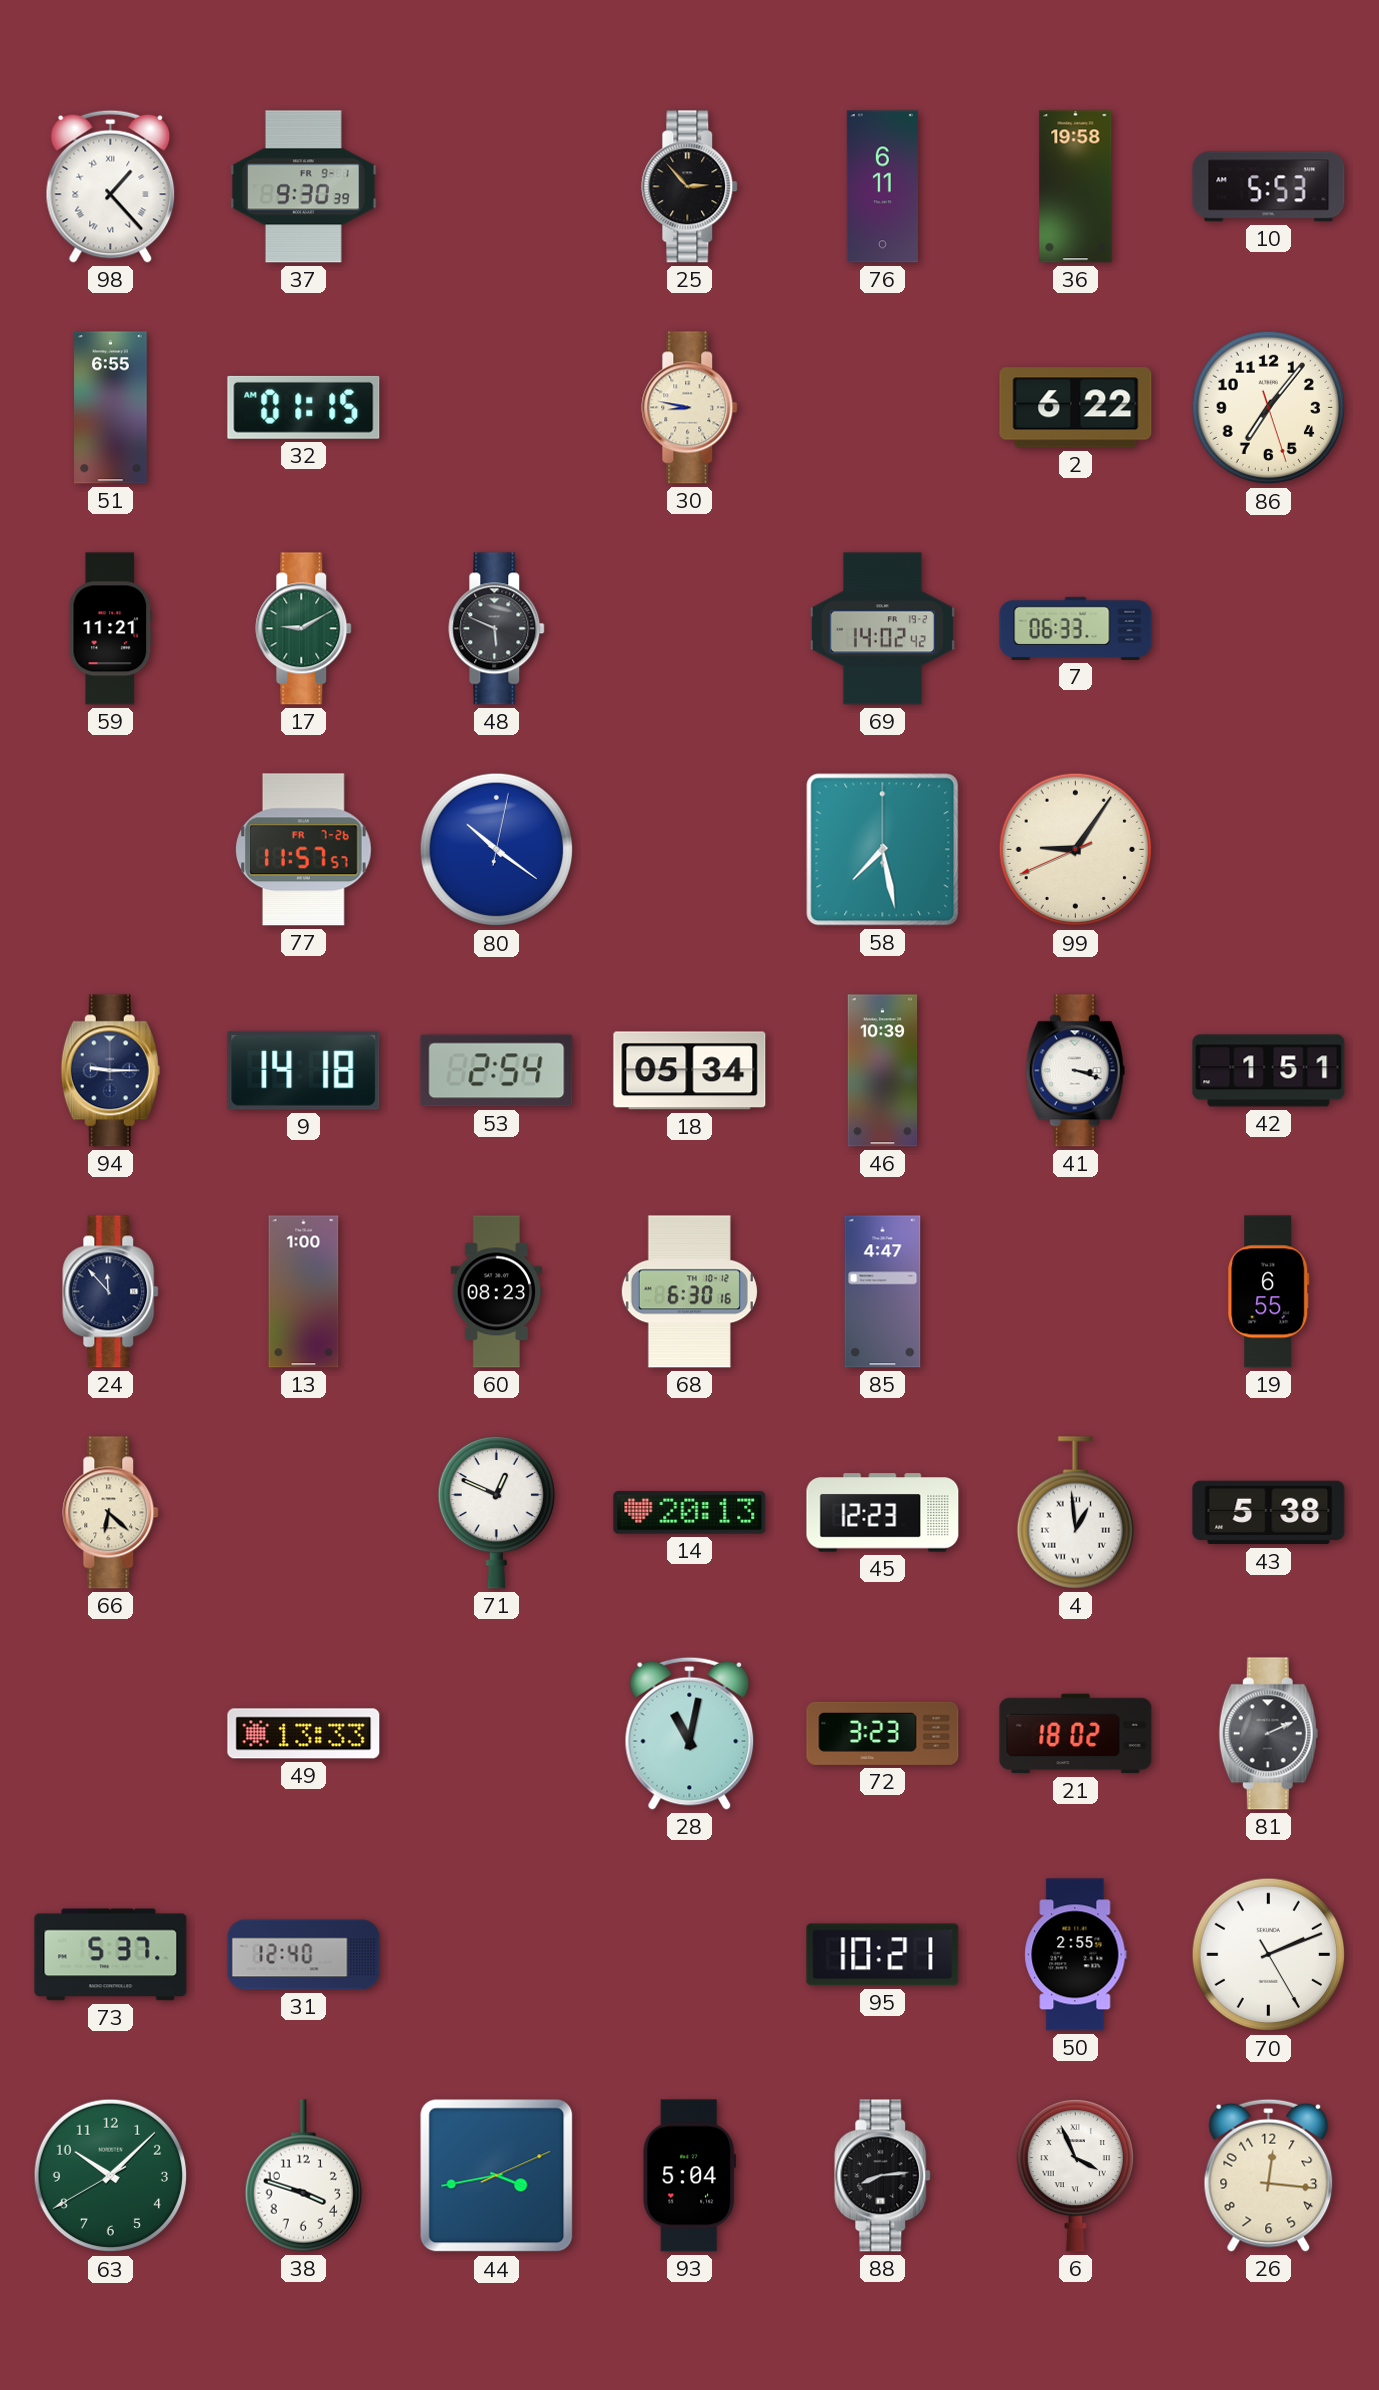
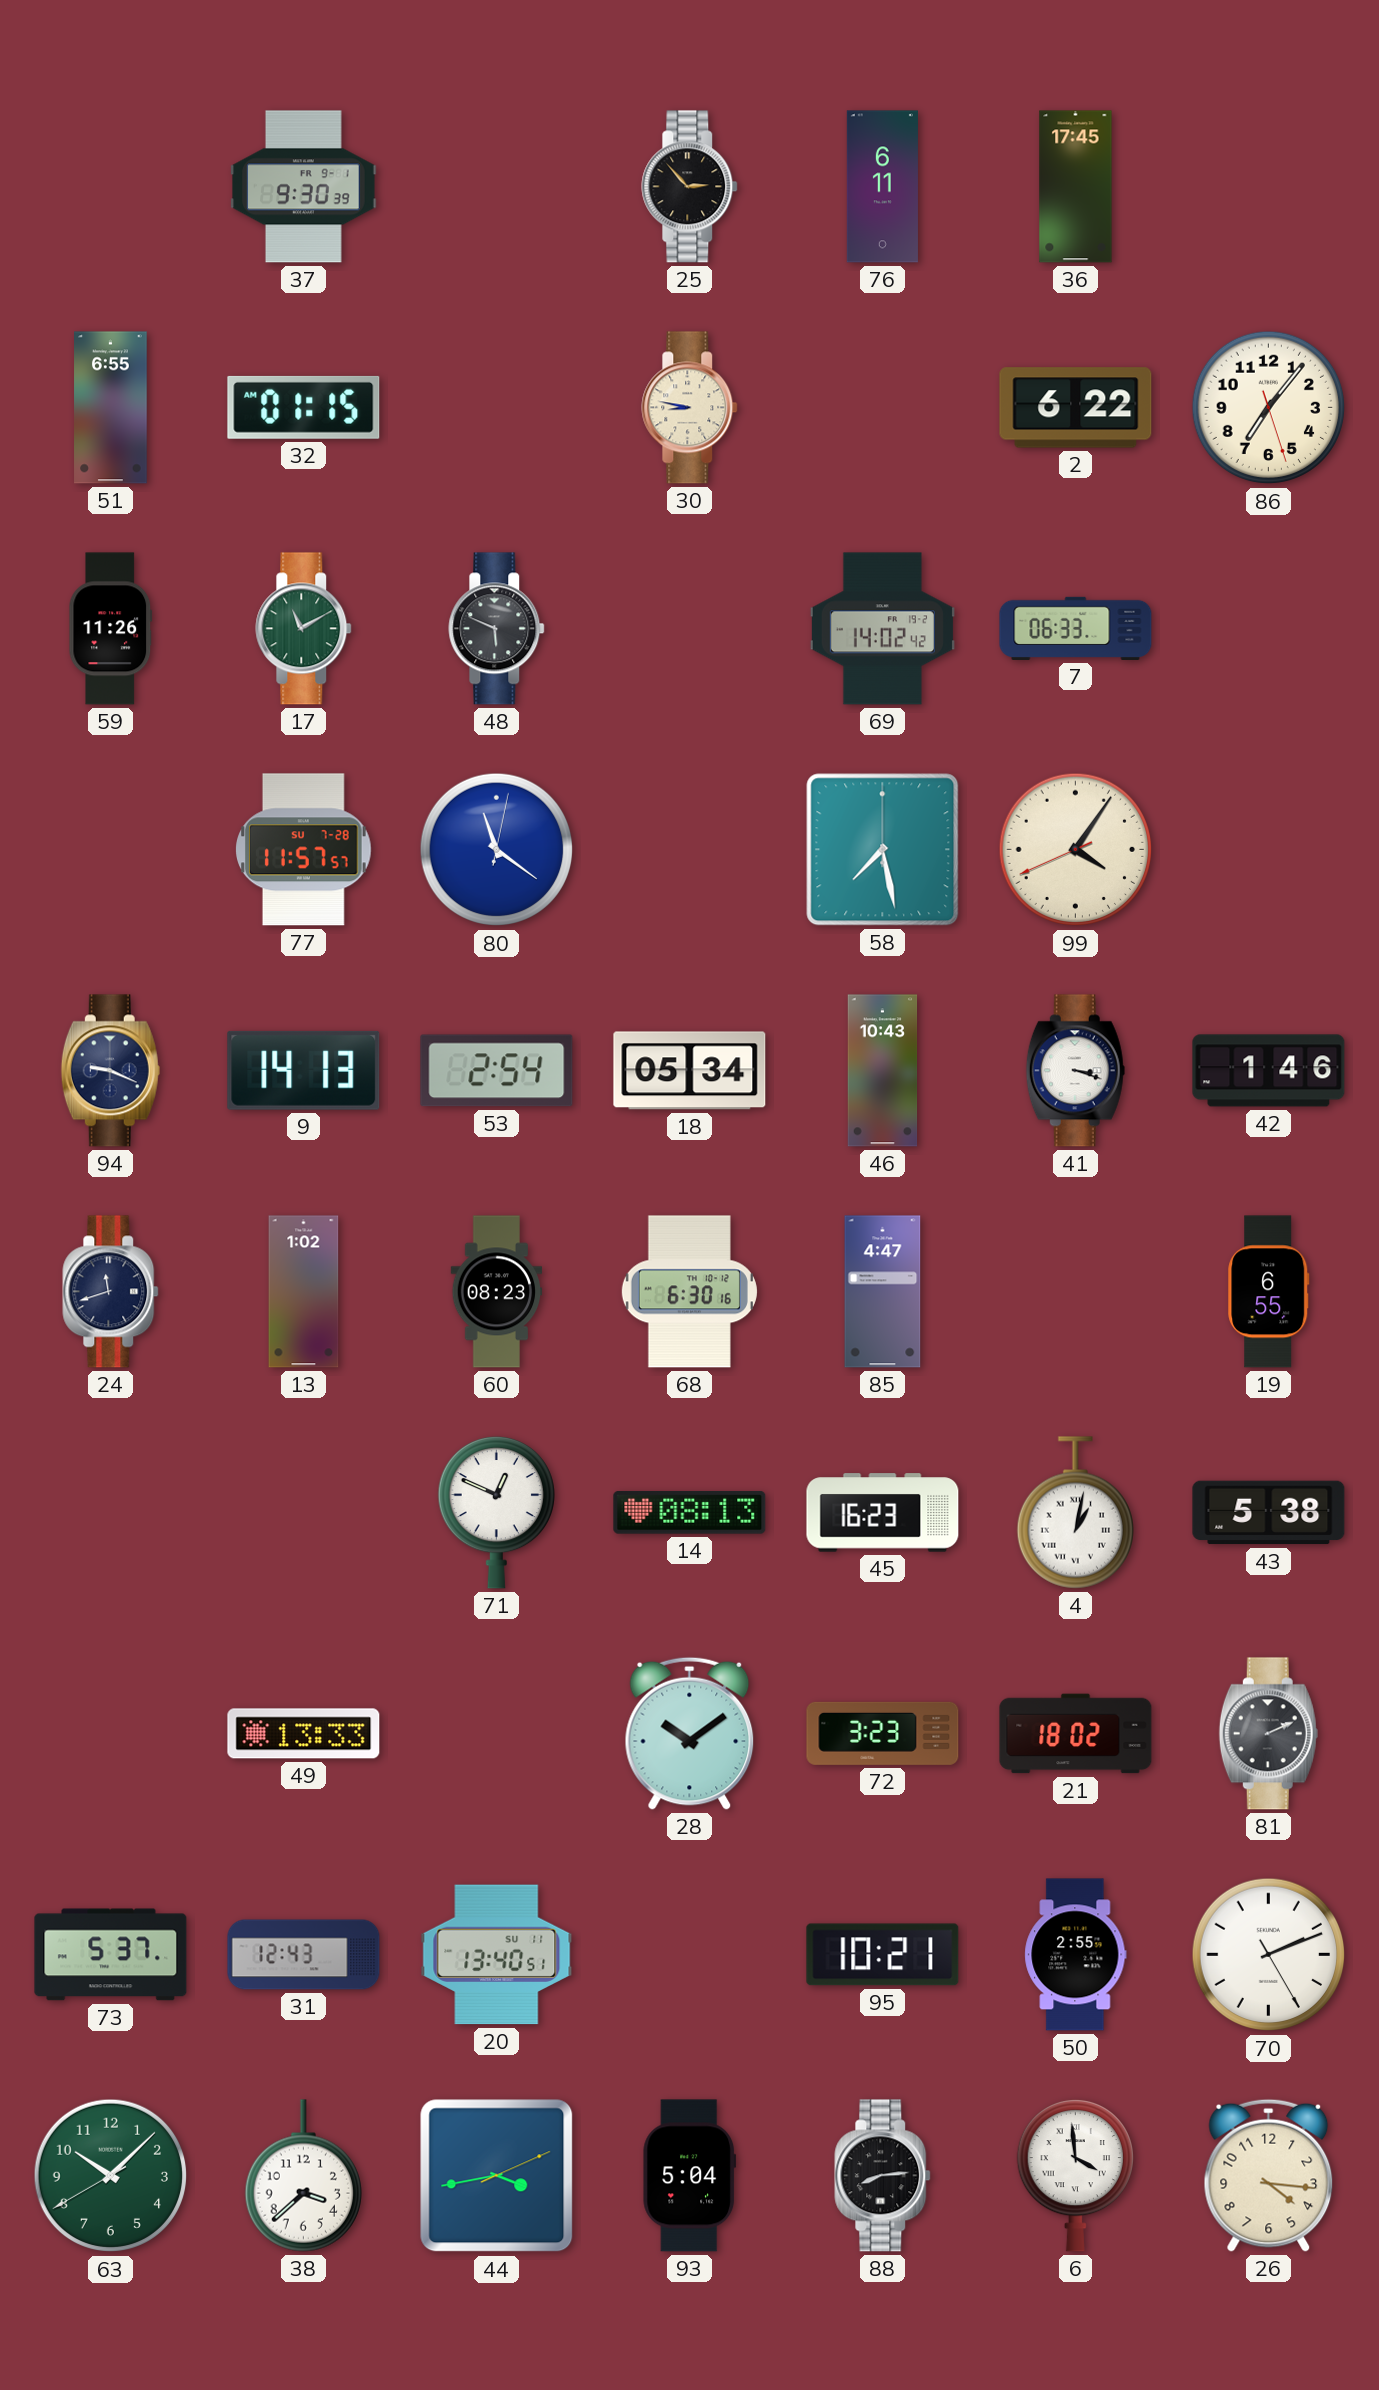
98: 1:23 -> none (111, 186)
36: 19:58 -> 17:45 (1076, 187)
10: 5:53 -> none (1269, 187)
59: 11:21 -> 11:26 (111, 629)
17: 9:10 -> 11:10 (304, 629)
77 date: FR 7-26 -> SU 7-28 (304, 850)
80: 10:21 -> 11:21 (497, 850)
99: 9:05 -> 4:05 (1076, 850)
94: 9:15 -> 9:19 (110, 1071)
9: 14:18 -> 14:13 (304, 1070)
46: 10:39 -> 10:43 (883, 1071)
42: 1:51 -> 1:46 (1269, 1071)
24: 11:53 -> 11:42 (111, 1292)
13: 1:00 -> 1:02 (304, 1292)
66: 6:22 -> none (111, 1513)
14: 20:13 -> 08:13 (690, 1513)
45: 12:23 -> 16:23 (883, 1513)
4: 12:59 -> 1:02 (1075, 1513)
28: 11:02 -> 10:09 (690, 1733)
31: 12:40 -> 12:43 (304, 1955)
20: none -> 13:40 (497, 1955)
38: 3:48 -> 3:38 (303, 2176)
6: 3:56 -> 3:59 (1075, 2175)
26: 12:16 -> 4:16 (1269, 2175)
